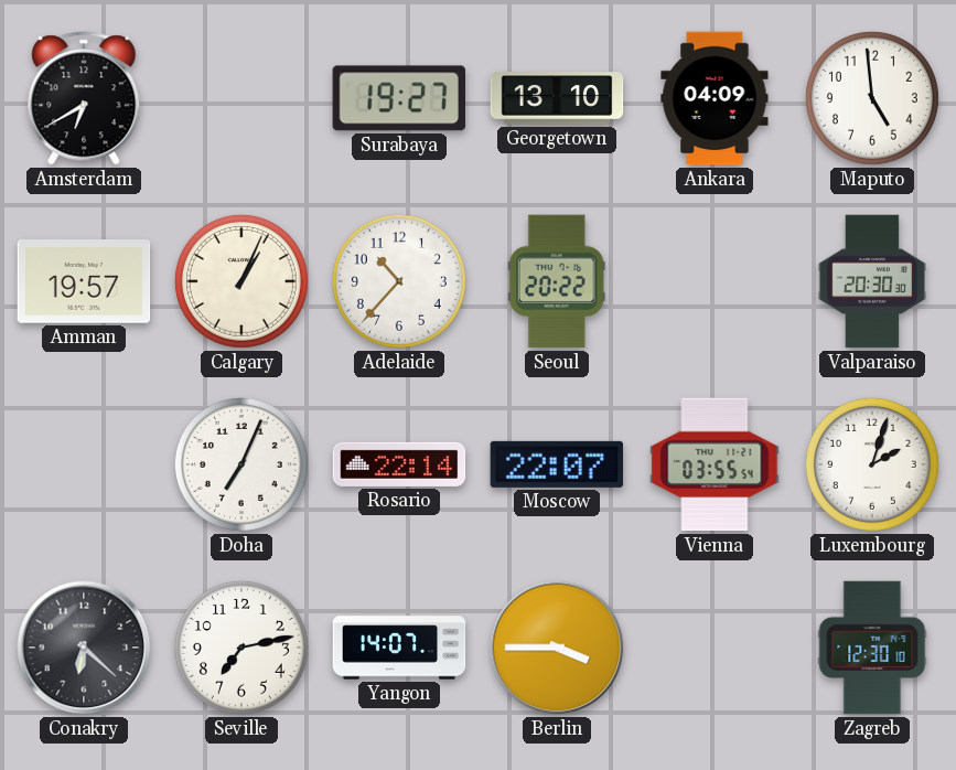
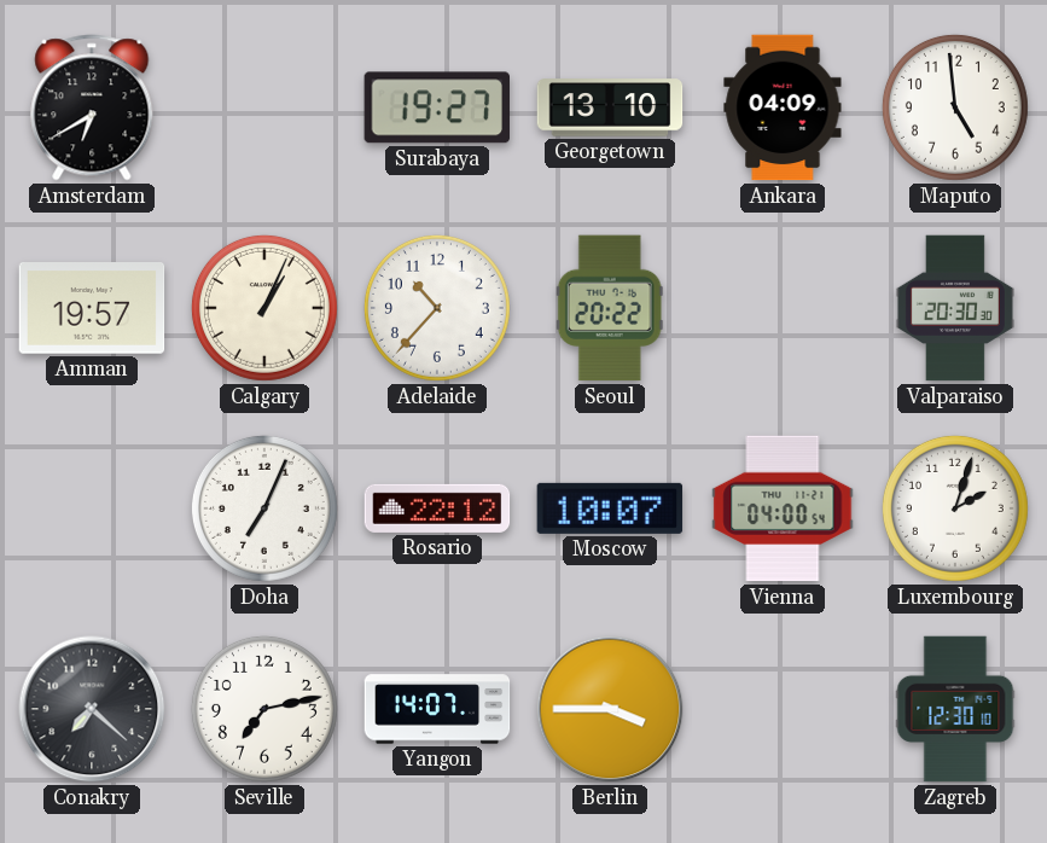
Rosario: 22:14 -> 22:12 (437, 508)
Moscow: 22:07 -> 10:07 (610, 508)
Vienna: 03:55 -> 04:00 (783, 508)
Conakry: 6:22 -> 7:22 (92, 709)
